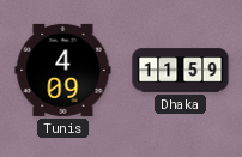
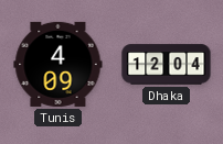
Dhaka: 11:59 -> 12:04 (167, 65)
